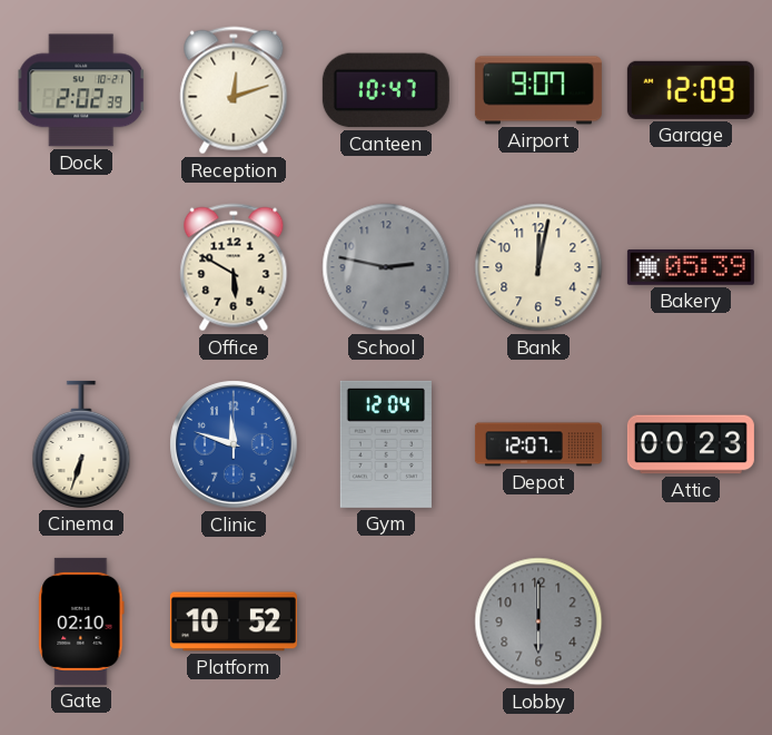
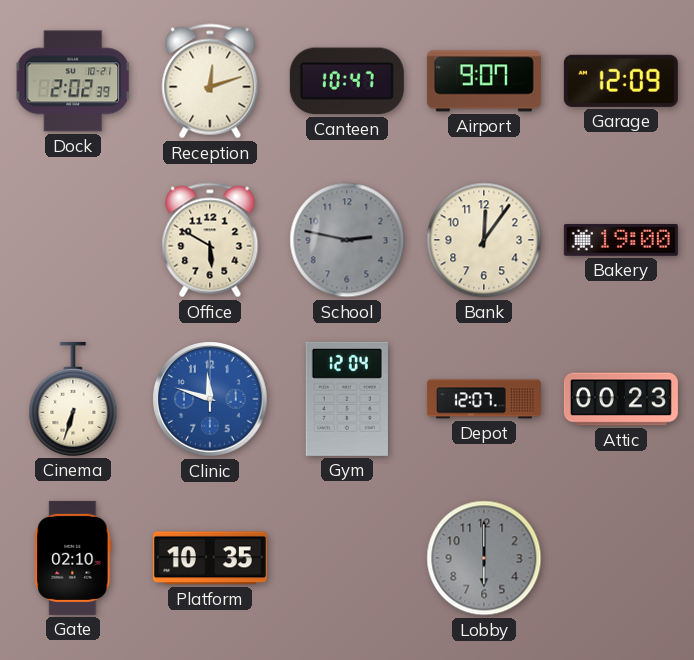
Bank: 12:02 -> 12:06 (484, 240)
Bakery: 05:39 -> 19:00 (621, 240)
Platform: 10:52 -> 10:35 (210, 558)
